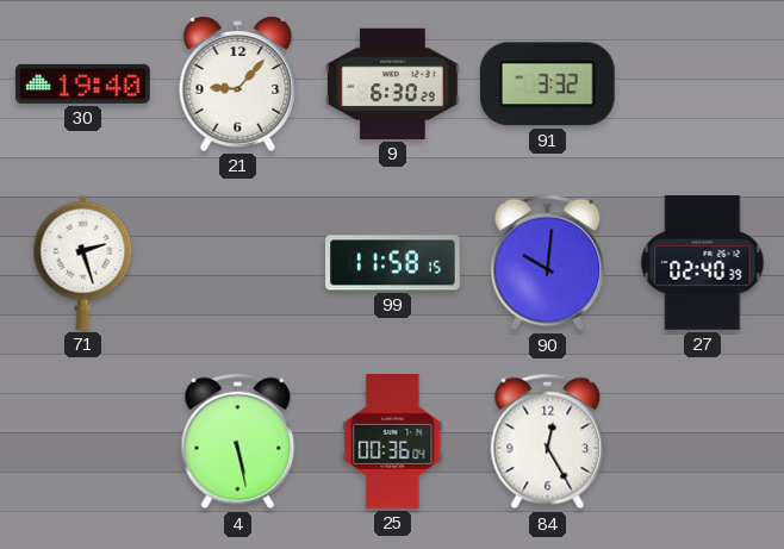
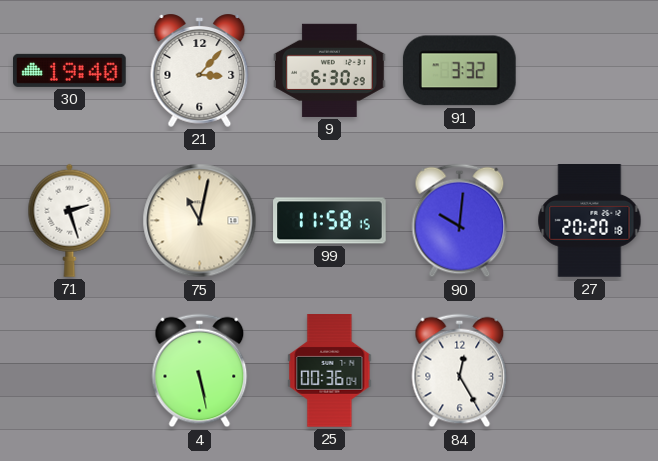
21: 9:07 -> 3:07 (200, 70)
75: none -> 11:02 (200, 221)
27: 02:40 -> 20:20 (590, 221)
